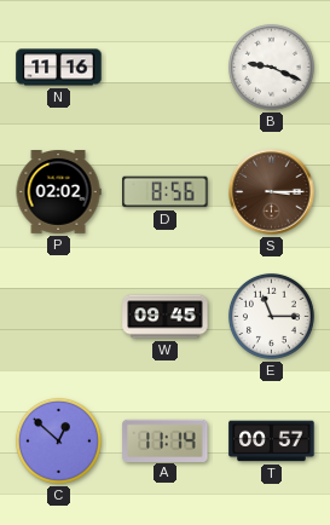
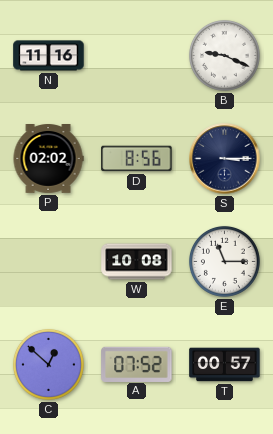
S dial: brown -> navy (225, 159)
W: 09:45 -> 10:08 (137, 262)
A: 11:14 -> 07:52 (137, 364)
